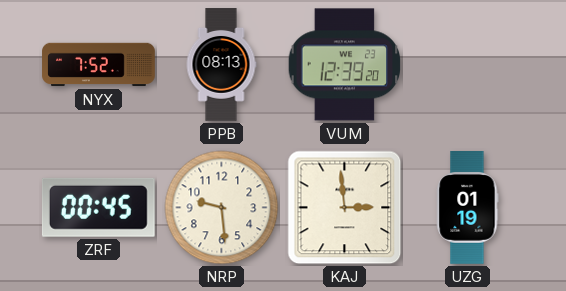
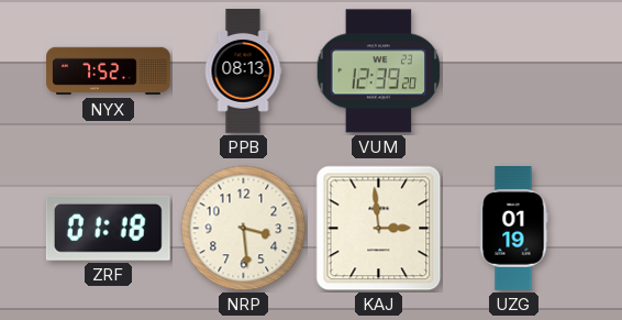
ZRF: 00:45 -> 01:18 (108, 228)
NRP: 9:29 -> 3:29 (244, 229)
